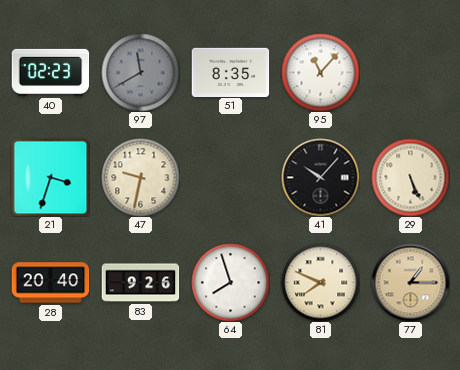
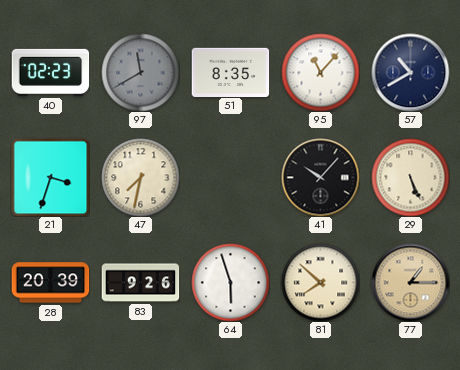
57: none -> 10:40 (410, 72)
47: 9:32 -> 7:32 (140, 177)
28: 20:40 -> 20:39 (50, 283)
64: 7:57 -> 5:57 (230, 282)
81: 7:49 -> 7:52 (320, 282)
